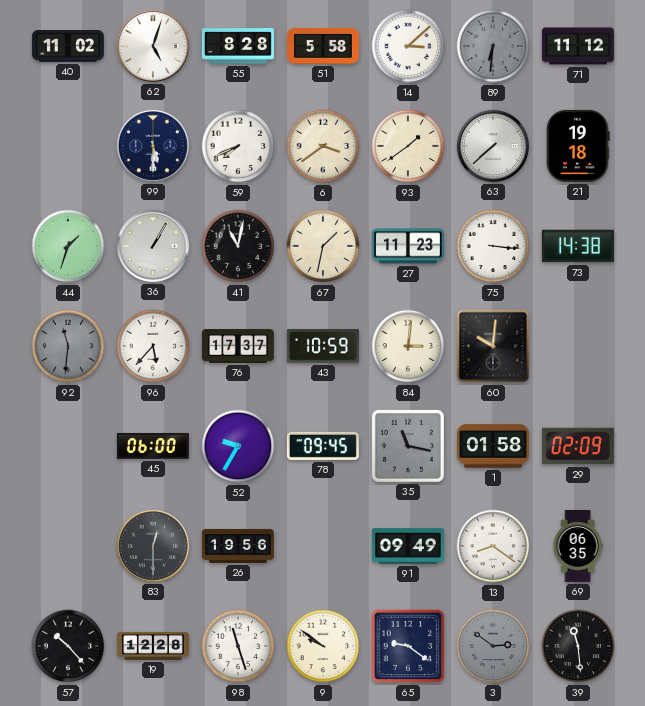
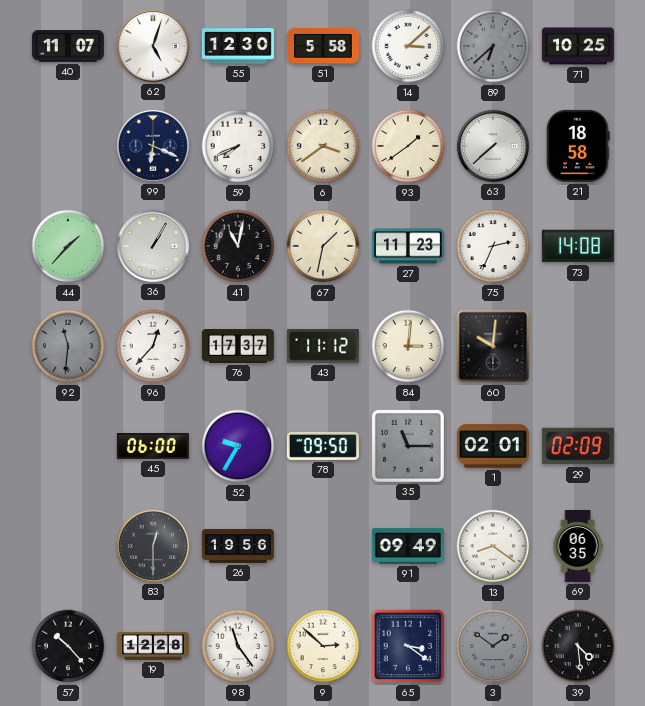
40: 11:02 -> 11:07 (68, 46)
55: 8:28 -> 12:30 (238, 46)
89: 6:31 -> 6:38 (493, 46)
71: 11:12 -> 10:25 (578, 46)
99: 5:30 -> 6:19 (153, 146)
21: 19:18 -> 18:58 (578, 146)
44: 1:33 -> 1:37 (68, 246)
75: 3:16 -> 2:34 (493, 246)
73: 14:38 -> 14:08 (578, 246)
96: 5:37 -> 12:37 (153, 346)
43: 10:59 -> 11:12 (323, 346)
78: 09:45 -> 09:50 (323, 446)
35: 11:17 -> 11:15 (408, 446)
1: 01:58 -> 02:01 (493, 446)
98: 11:27 -> 11:24 (238, 646)
9: 9:51 -> 2:52 (323, 646)
65: 9:21 -> 3:21 (408, 646)
3: 2:51 -> 1:51 (493, 646)
39: 11:29 -> 4:29 (578, 646)
